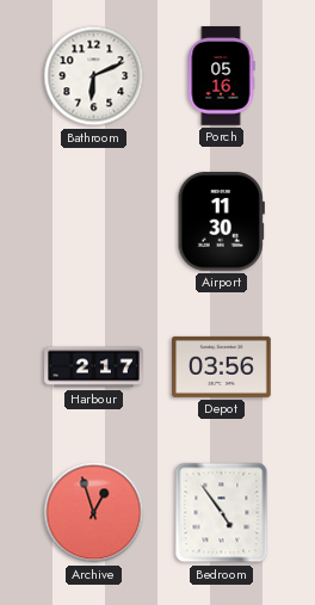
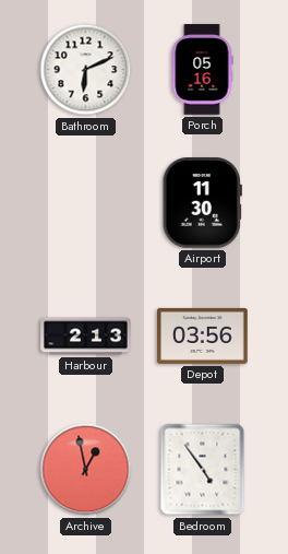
Harbour: 2:17 -> 2:13 (86, 337)
Archive: 12:57 -> 12:58 (86, 470)
